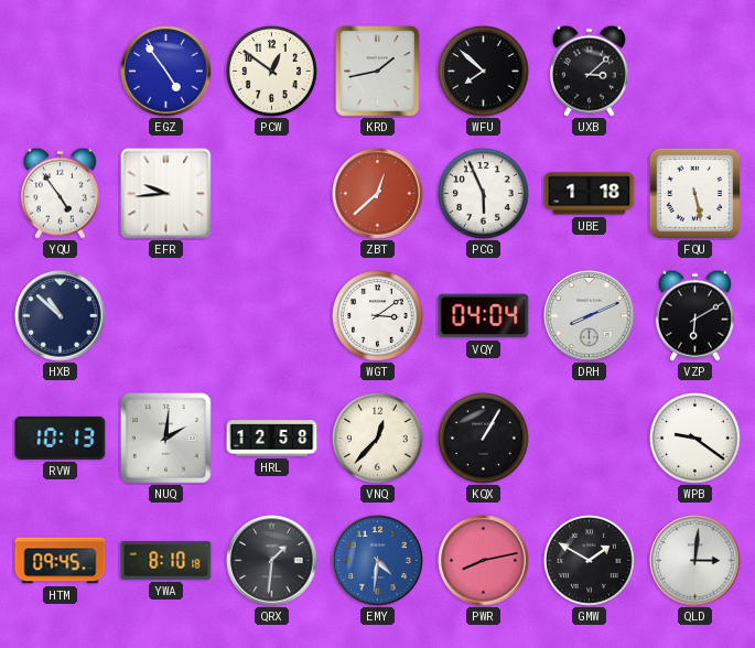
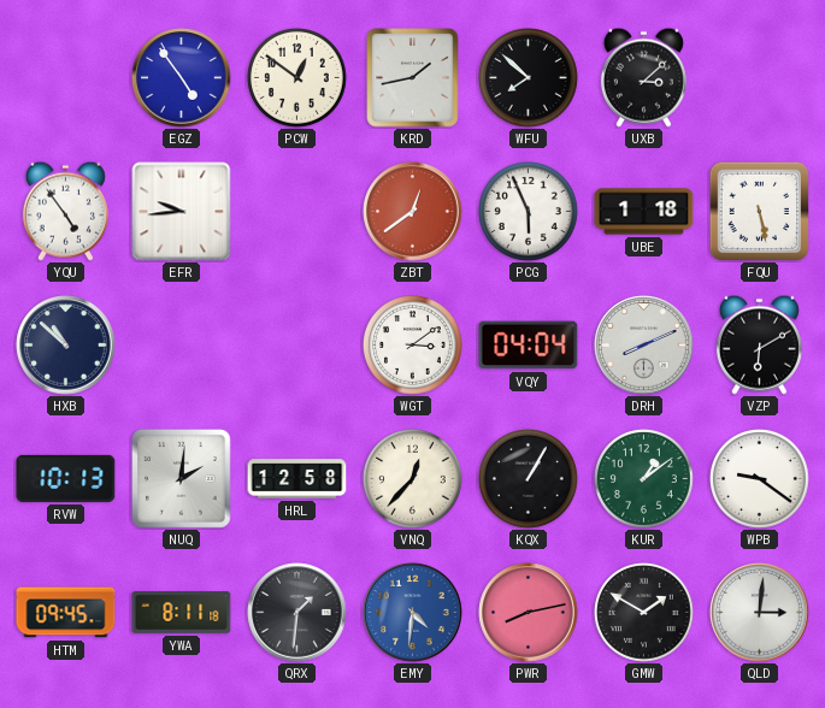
ZBT: 12:38 -> 12:39 (413, 212)
KUR: none -> 1:09 (644, 479)
YWA: 8:10 -> 8:11 (182, 613)
